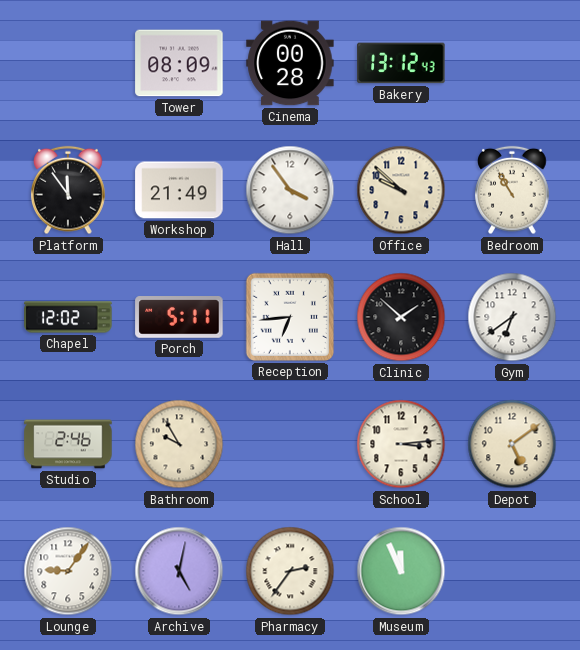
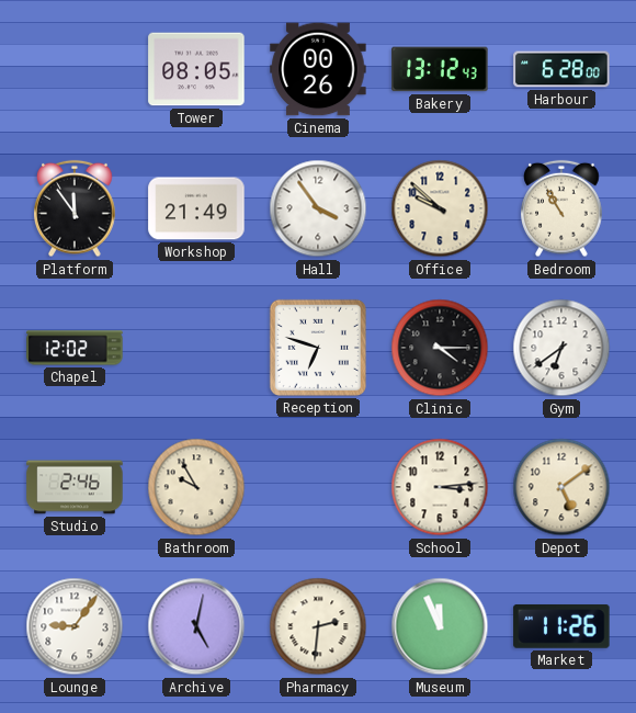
Tower: 08:09 -> 08:05 (196, 69)
Cinema: 00:28 -> 00:26 (318, 69)
Harbour: none -> 6:28 (561, 69)
Porch: 5:11 -> none (179, 317)
Reception: 6:44 -> 6:48 (318, 348)
Clinic: 1:52 -> 4:15 (440, 348)
Pharmacy: 2:36 -> 2:31 (318, 626)
Market: none -> 11:26 (561, 626)
